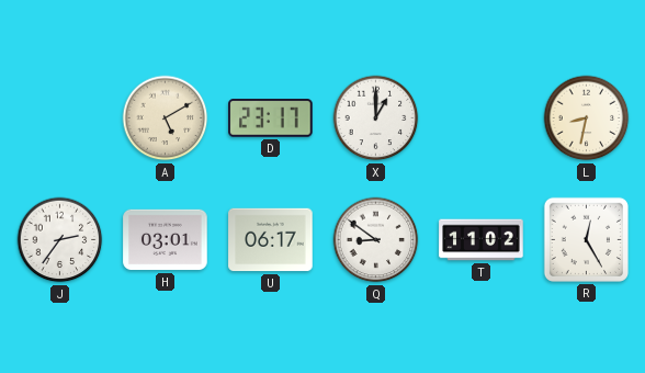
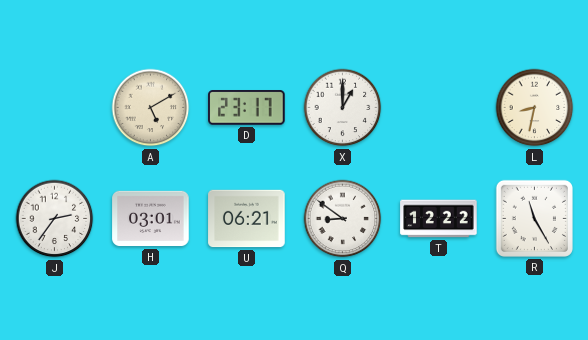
U: 06:17 -> 06:21 (247, 219)
T: 11:02 -> 12:22 (439, 219)
R: 12:25 -> 11:25 (534, 218)
